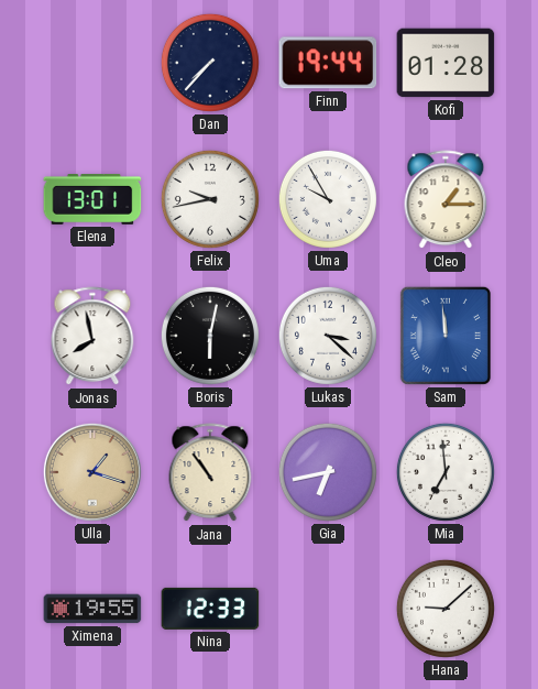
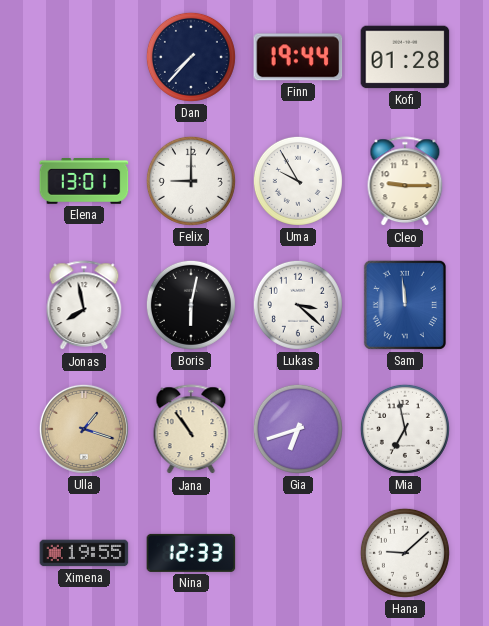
Felix: 9:43 -> 9:00 (191, 181)
Cleo: 1:15 -> 9:15 (405, 182)
Gia: 6:43 -> 6:42 (298, 429)
Mia: 6:59 -> 6:58 (405, 429)
